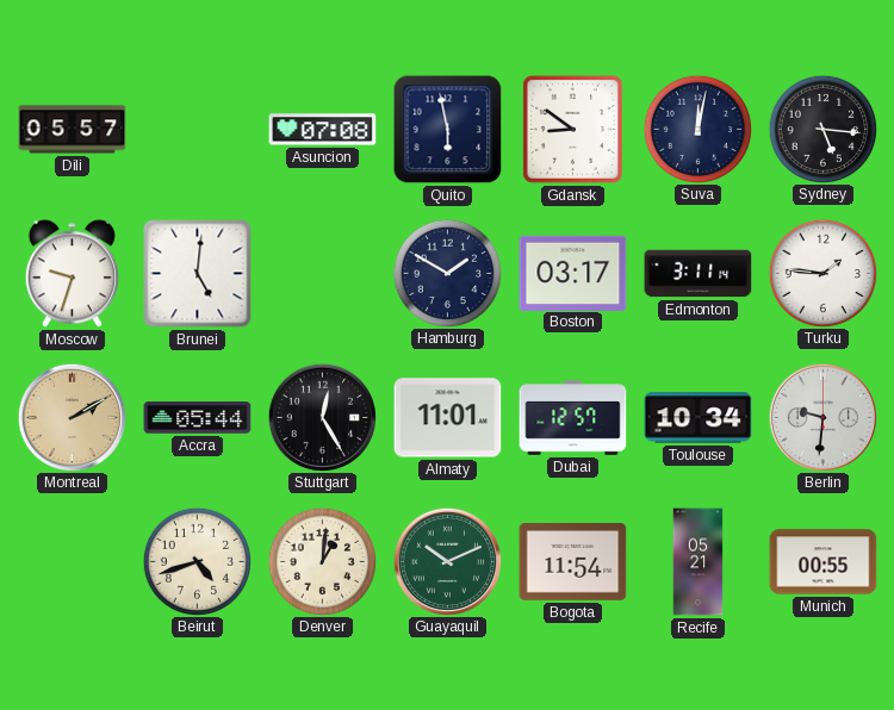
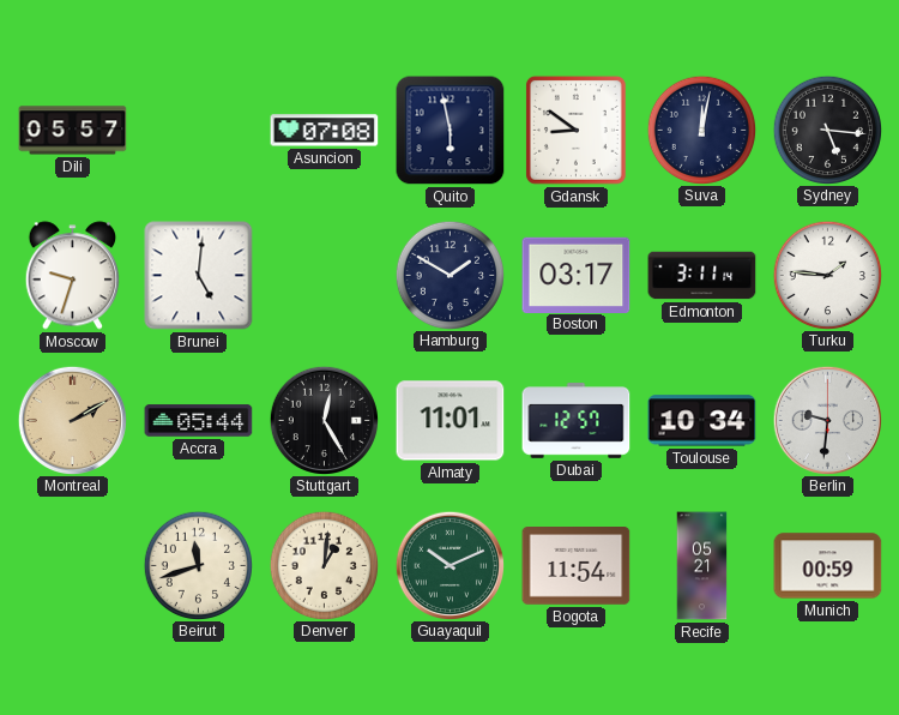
Beirut: 4:42 -> 11:42 (198, 565)
Munich: 00:55 -> 00:59 (828, 566)
